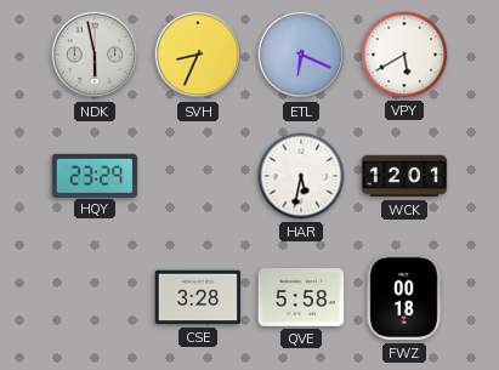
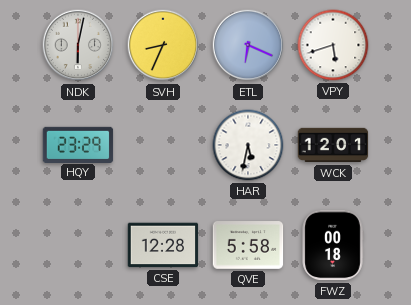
NDK: 5:58 -> 6:02 (78, 45)
VPY: 5:40 -> 5:42 (333, 45)
CSE: 3:28 -> 12:28 (163, 245)
